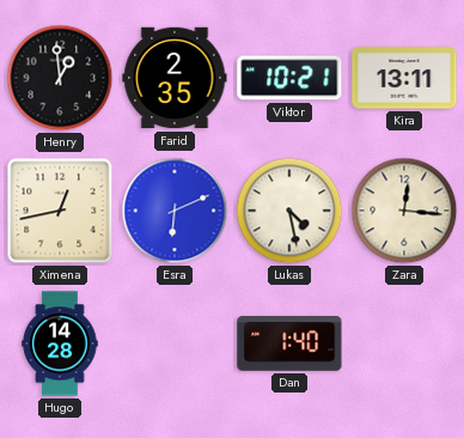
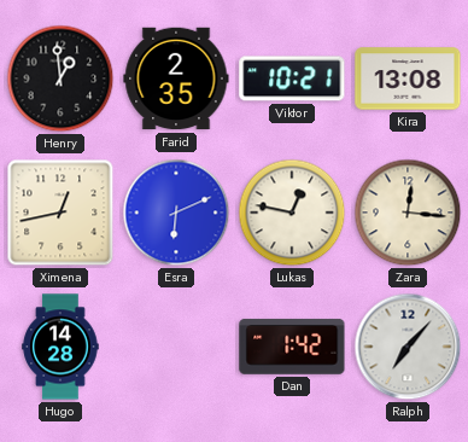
Kira: 13:11 -> 13:08 (408, 78)
Lukas: 4:28 -> 12:47 (292, 213)
Dan: 1:40 -> 1:42 (292, 347)
Ralph: none -> 7:07 (408, 347)
